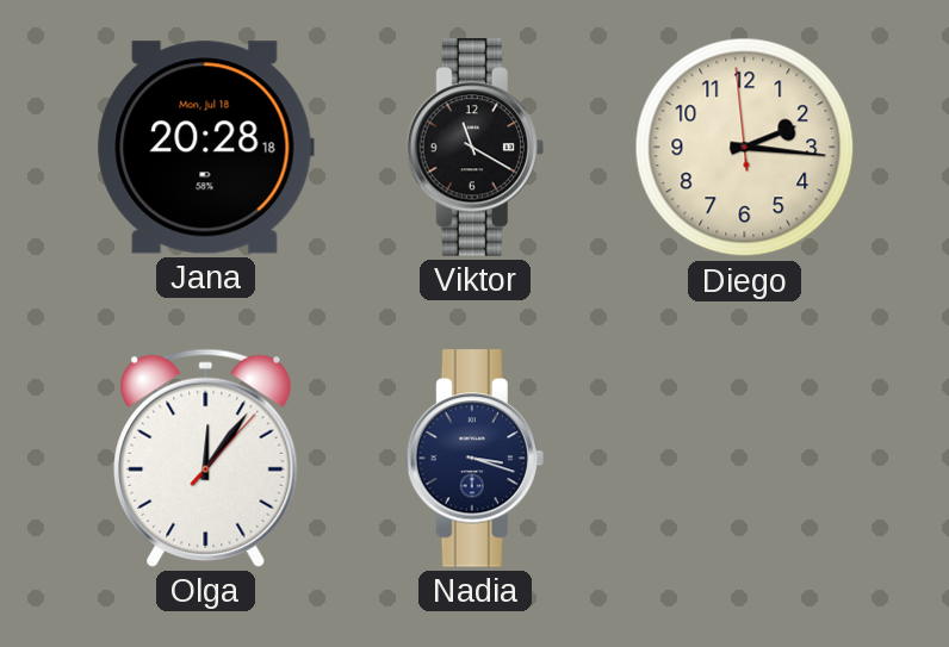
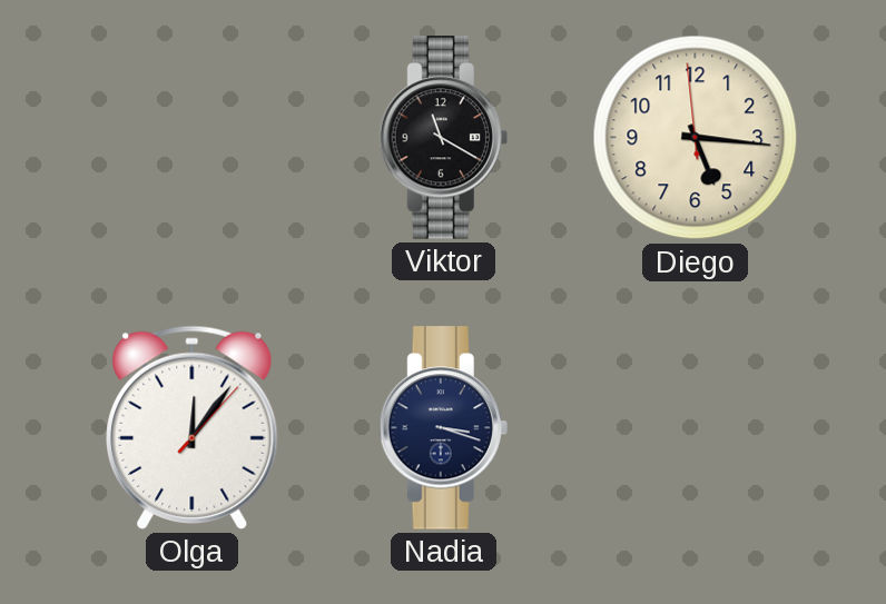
Jana: 20:28 -> none (205, 148)
Diego: 2:15 -> 5:15 (696, 138)
